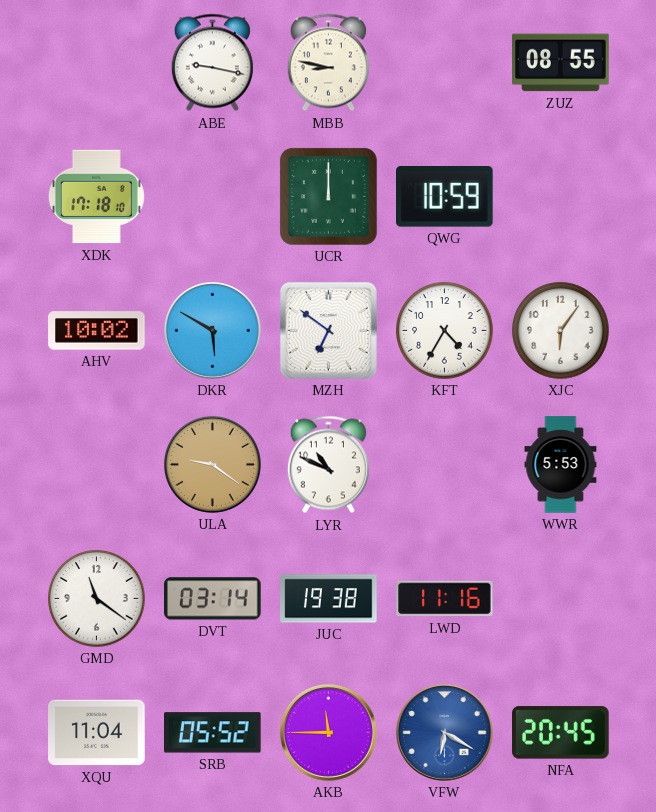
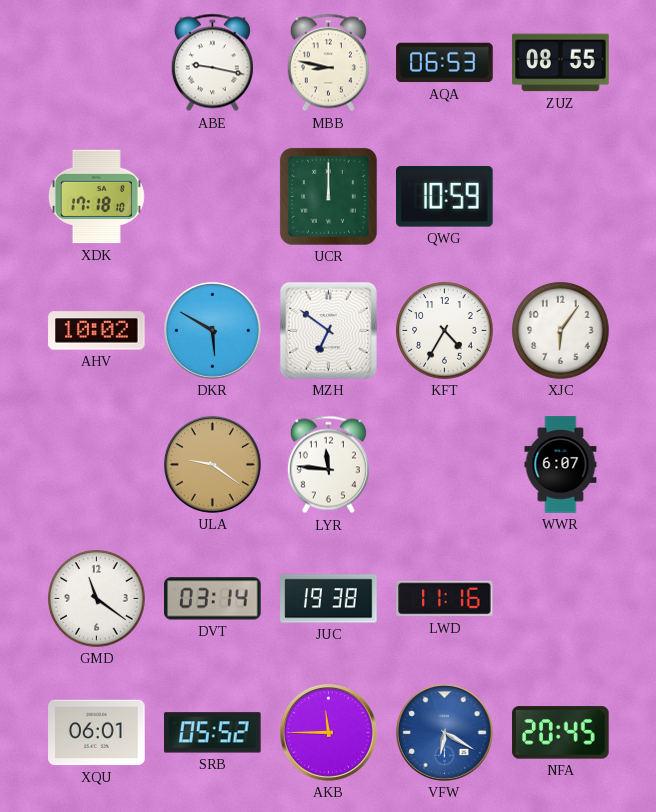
AQA: none -> 06:53 (445, 63)
LYR: 10:49 -> 11:46 (328, 465)
WWR: 5:53 -> 6:07 (561, 465)
XQU: 11:04 -> 06:01 (97, 733)
